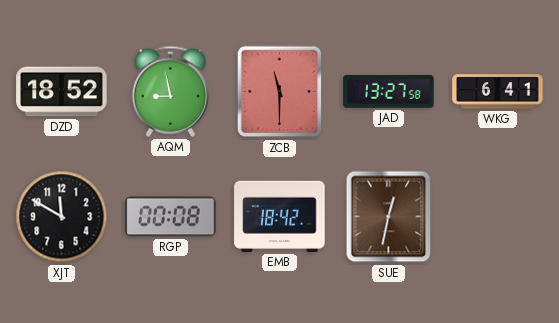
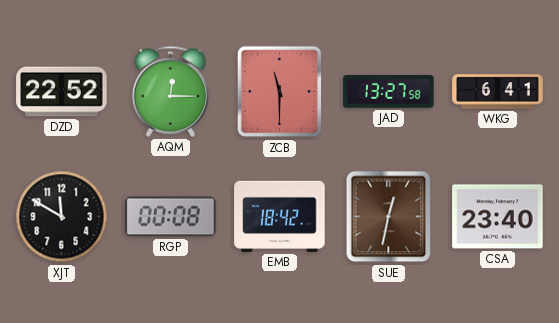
DZD: 18:52 -> 22:52 (62, 92)
AQM: 8:58 -> 12:15 (170, 91)
CSA: none -> 23:40 (498, 217)
